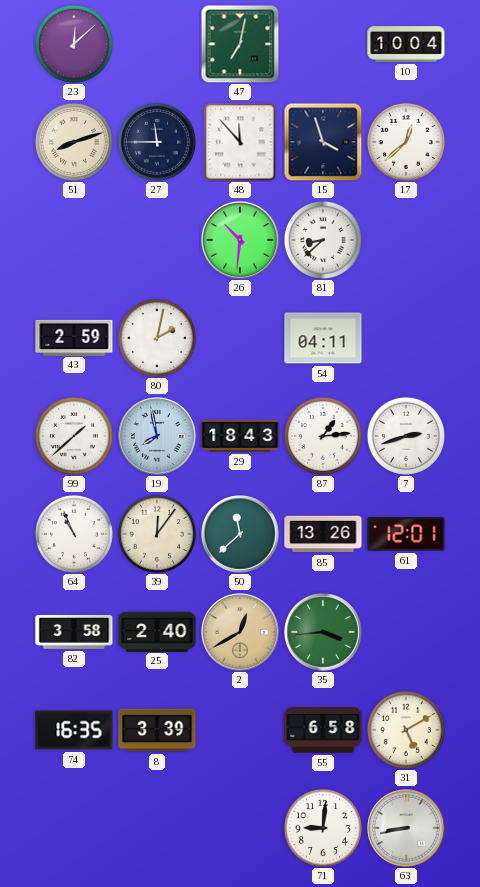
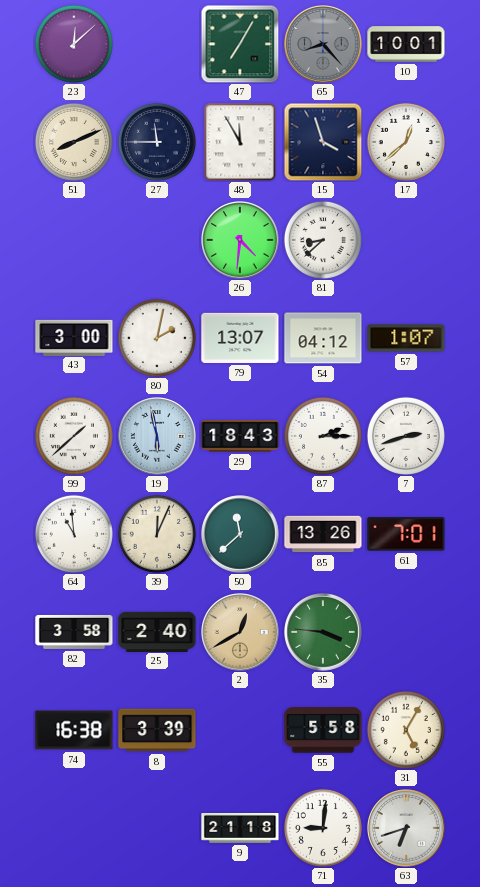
47: 7:02 -> 7:05 (240, 44)
65: none -> 8:23 (323, 44)
10: 10:04 -> 10:01 (406, 44)
51: 8:12 -> 8:11 (74, 142)
48: 11:53 -> 11:55 (240, 142)
26: 10:31 -> 4:31 (240, 240)
43: 2:59 -> 3:00 (74, 337)
79: none -> 13:07 (240, 338)
54: 04:11 -> 04:12 (323, 338)
57: none -> 1:07 (406, 338)
19: 7:58 -> 5:58 (157, 436)
87: 1:14 -> 2:15 (323, 436)
64: 10:56 -> 10:59 (74, 534)
39: 12:06 -> 12:04 (157, 534)
61: 12:01 -> 7:01 (406, 534)
35: 3:44 -> 3:46 (323, 632)
74: 16:35 -> 16:38 (74, 730)
55: 6:58 -> 5:58 (323, 730)
31: 5:10 -> 5:05 (406, 730)
9: none -> 21:18 (240, 829)
63: 8:43 -> 6:42 (406, 828)
